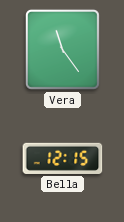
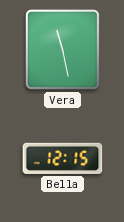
Vera: 11:24 -> 11:28 (62, 49)
